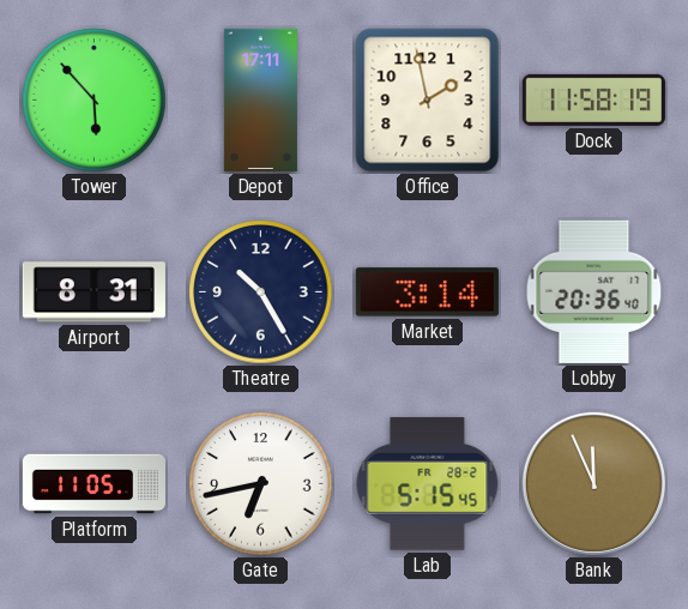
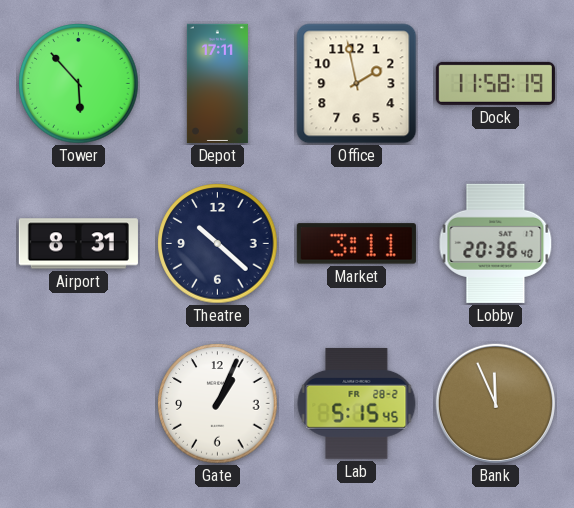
Theatre: 10:25 -> 10:22 (218, 244)
Market: 3:14 -> 3:11 (356, 244)
Platform: 11:05 -> none (93, 484)
Gate: 6:43 -> 1:04 (218, 404)
